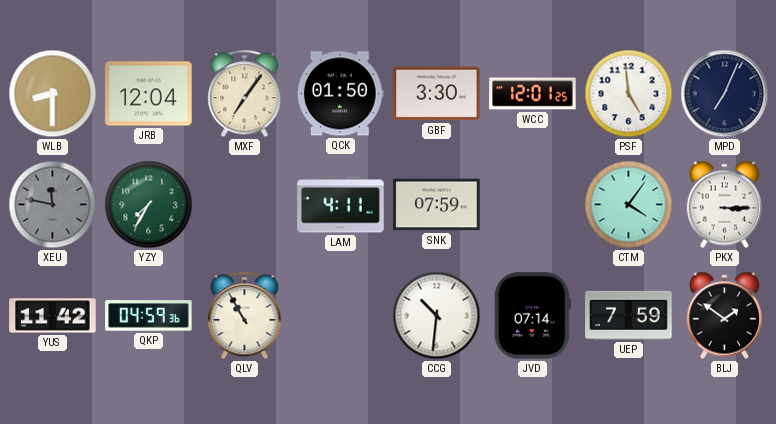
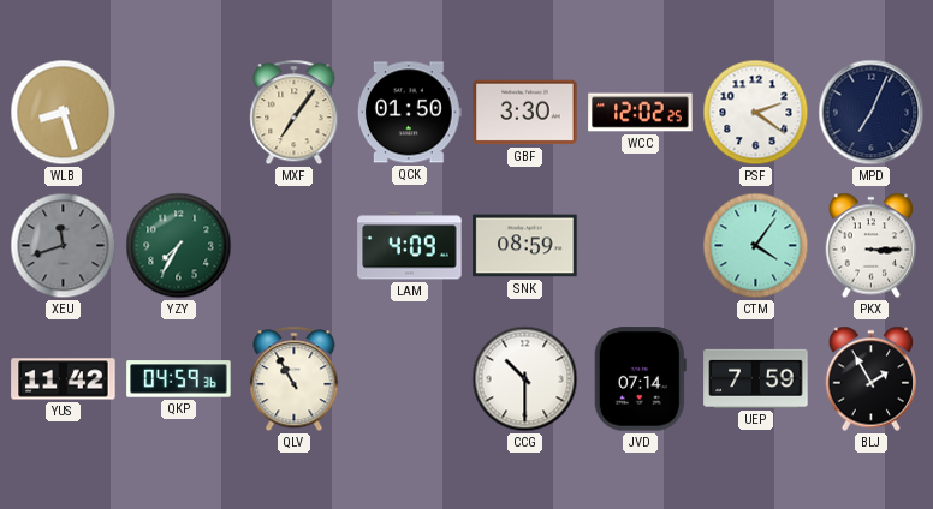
WLB: 8:30 -> 8:27 (64, 113)
JRB: 12:04 -> none (149, 94)
WCC: 12:01 -> 12:02 (641, 113)
PSF: 4:59 -> 2:21 (756, 113)
XEU: 11:47 -> 11:42 (64, 246)
LAM: 4:11 -> 4:09 (410, 246)
SNK: 07:59 -> 08:59 (525, 246)
CCG: 10:31 -> 10:30 (525, 379)
BLJ: 1:51 -> 1:55 (872, 379)
